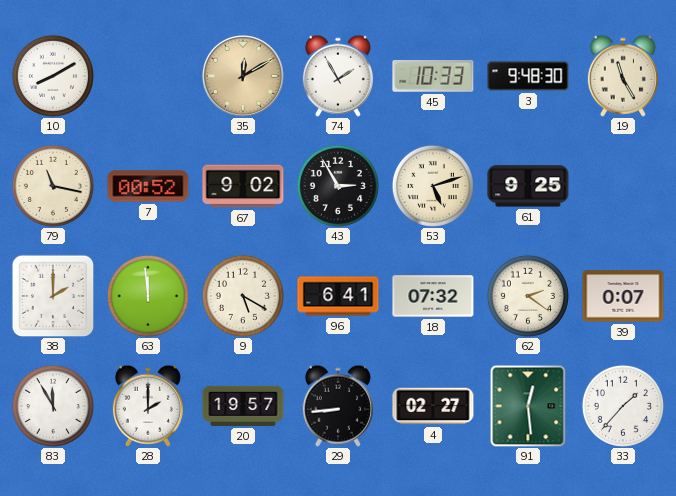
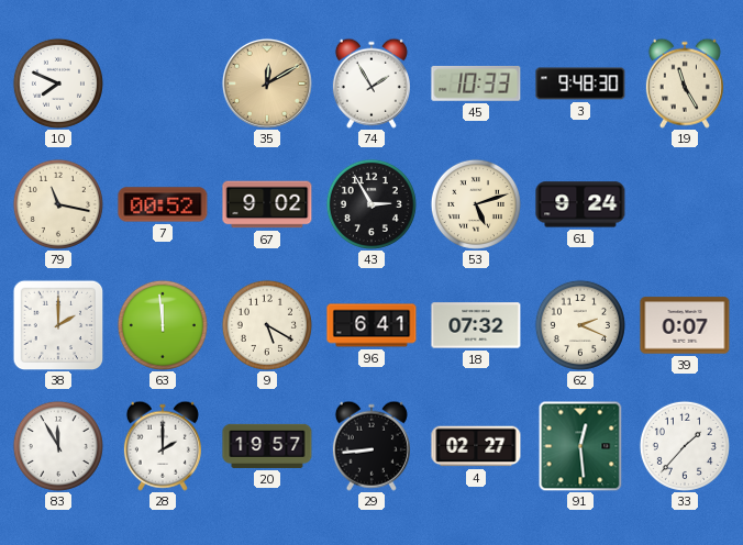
10: 8:10 -> 7:49 (58, 84)
61: 9:25 -> 9:24 (580, 204)
62: 2:21 -> 2:19 (580, 325)
